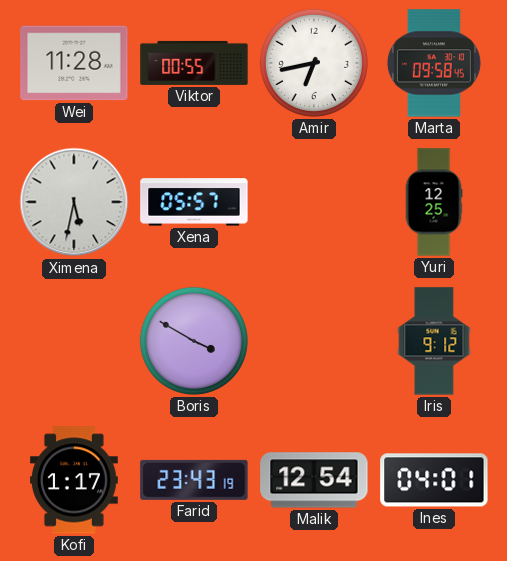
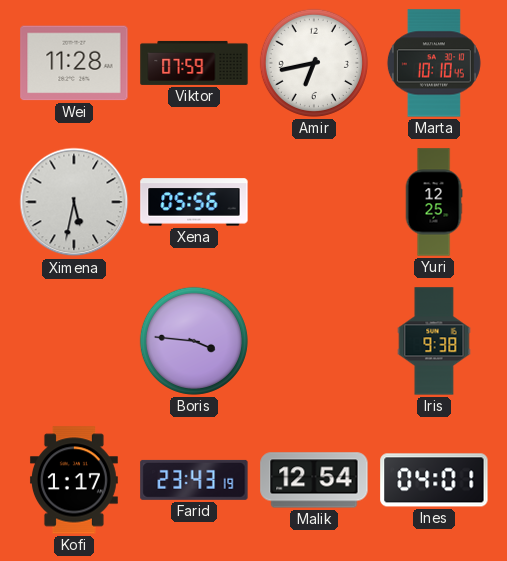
Viktor: 00:55 -> 07:59 (194, 63)
Marta: 09:58 -> 10:10 (434, 63)
Xena: 05:57 -> 05:56 (194, 202)
Boris: 3:50 -> 3:46 (194, 341)
Iris: 9:12 -> 9:38 (434, 341)
